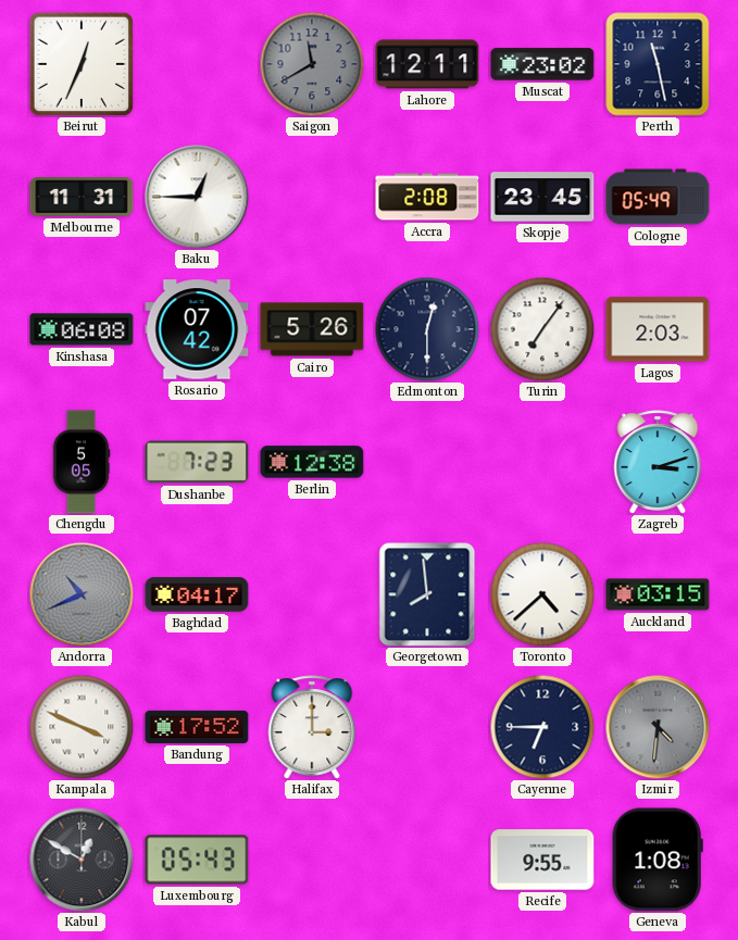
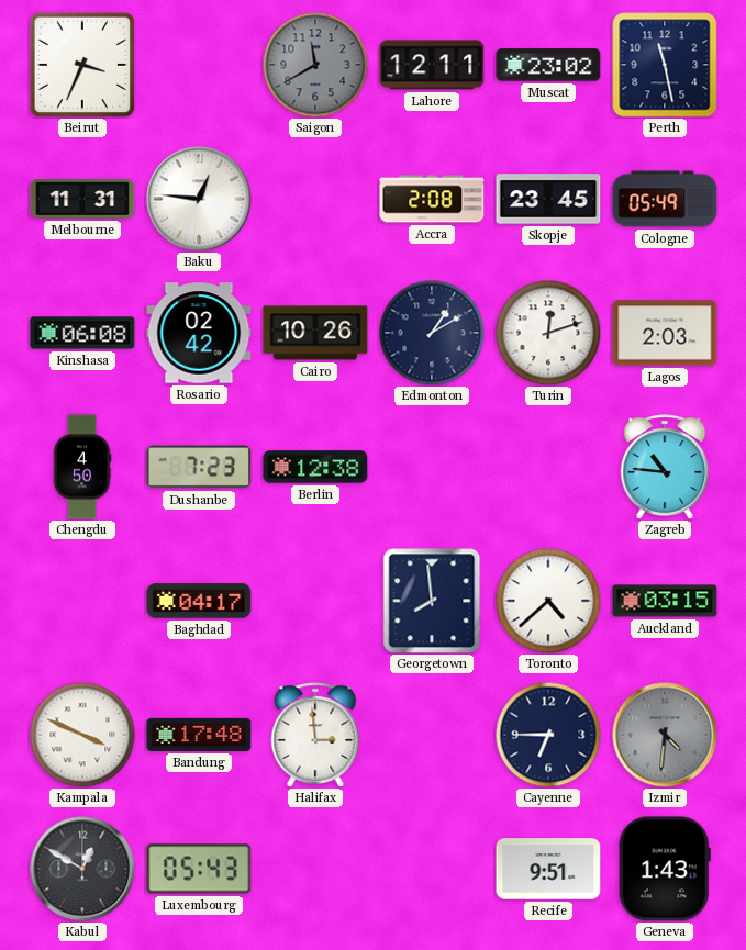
Beirut: 12:34 -> 3:34 (82, 65)
Baku: 12:45 -> 12:46 (199, 199)
Rosario: 07:42 -> 02:42 (199, 333)
Cairo: 5:26 -> 10:26 (315, 333)
Edmonton: 12:30 -> 1:10 (432, 333)
Turin: 7:06 -> 12:12 (548, 333)
Chengdu: 5:05 -> 4:50 (82, 467)
Zagreb: 3:12 -> 10:46 (665, 467)
Andorra: 10:41 -> none (82, 594)
Bandung: 17:52 -> 17:48 (199, 735)
Halifax: 3:00 -> 2:59 (315, 735)
Recife: 9:55 -> 9:51 (548, 869)
Geneva: 1:08 -> 1:43 (665, 869)
